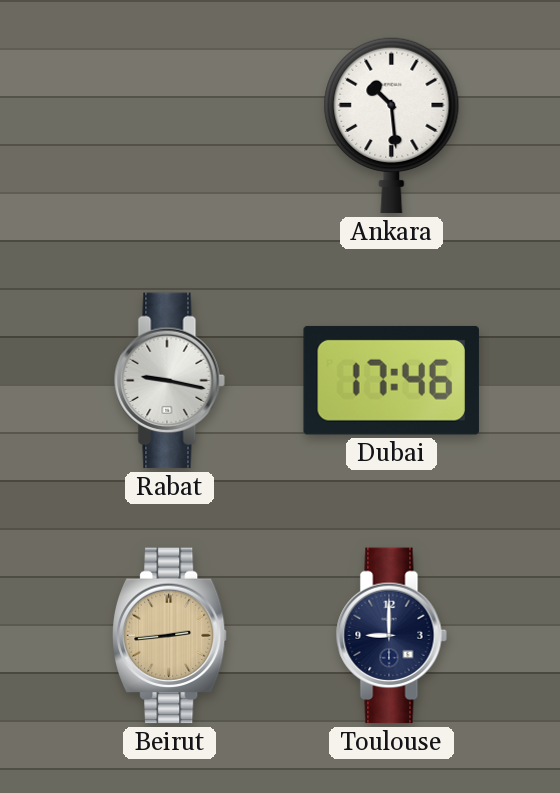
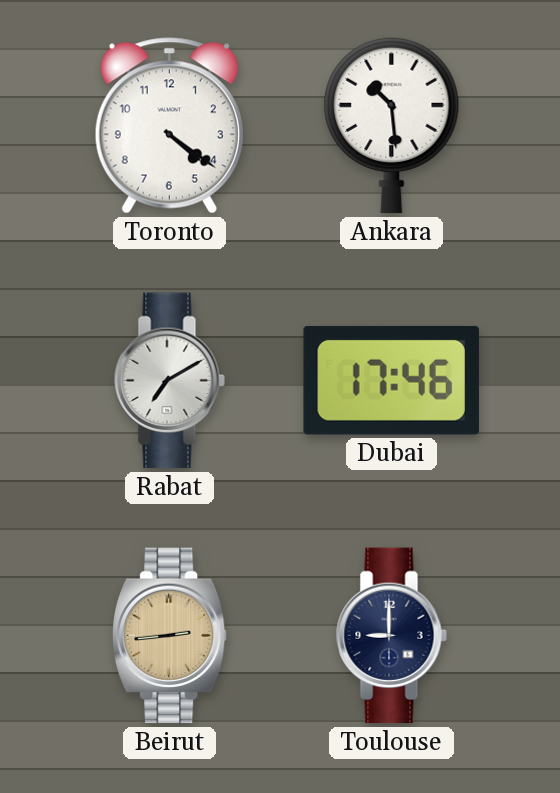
Toronto: none -> 4:21 (169, 126)
Rabat: 9:17 -> 7:10 (169, 381)
